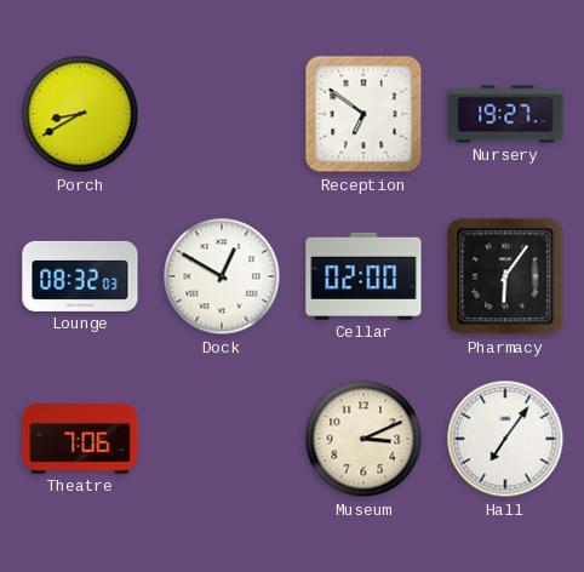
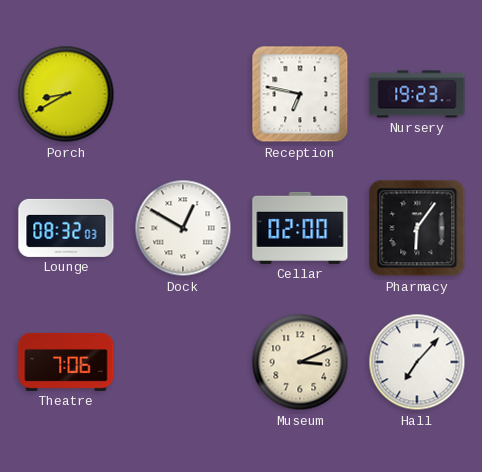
Reception: 6:51 -> 6:47 (300, 94)
Nursery: 19:27 -> 19:23 (417, 94)
Hall: 7:06 -> 7:07 (417, 362)
